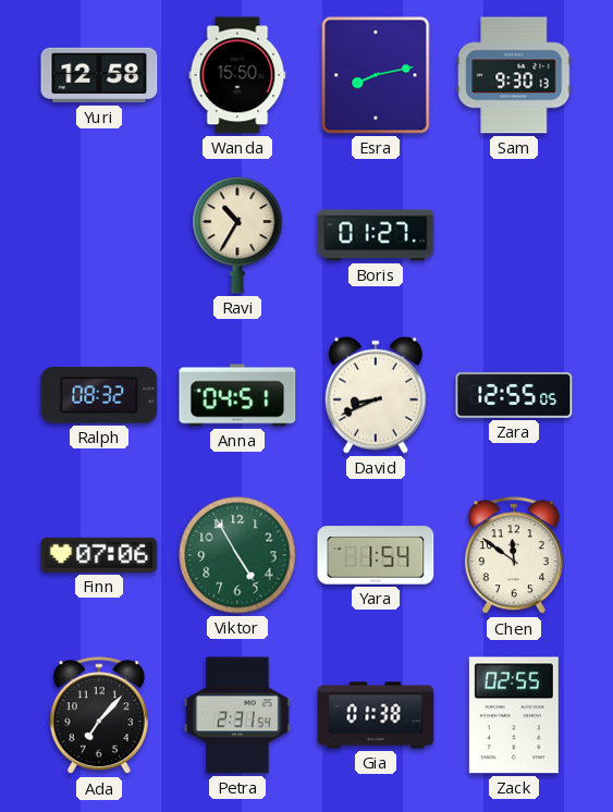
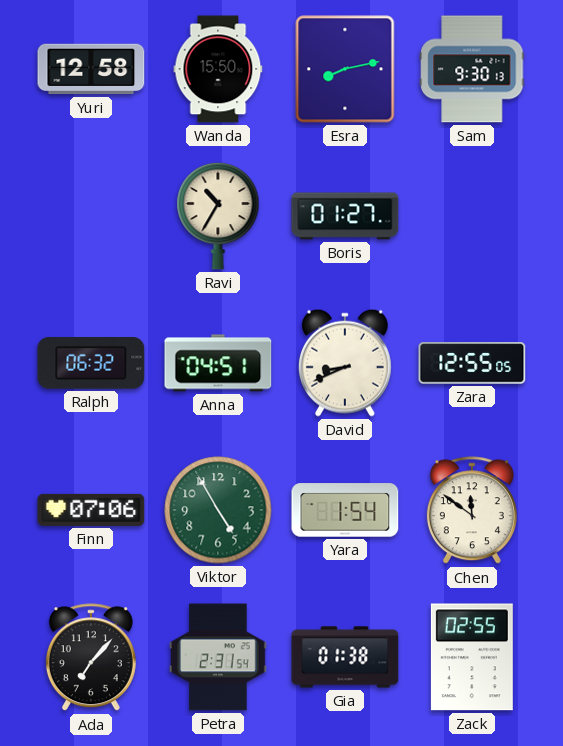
Ralph: 08:32 -> 06:32 (91, 363)
